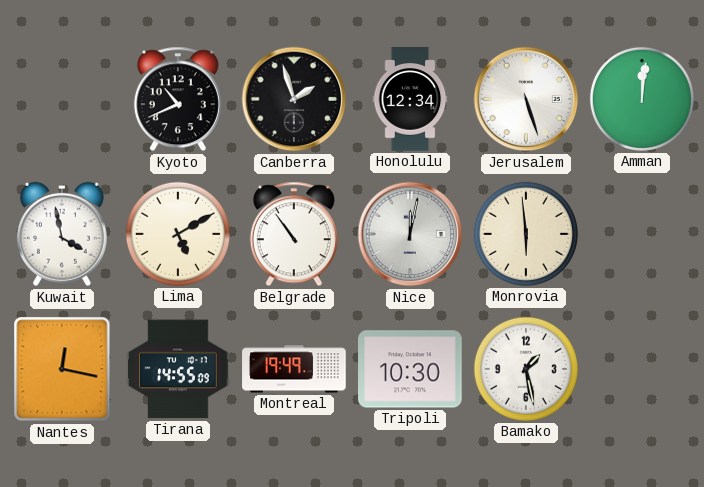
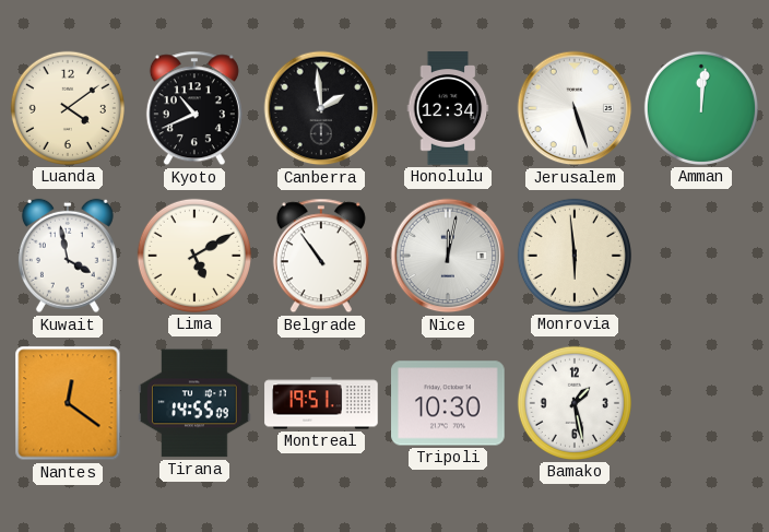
Luanda: none -> 4:09 (68, 108)
Canberra: 1:57 -> 1:59 (321, 108)
Nantes: 12:17 -> 12:21 (68, 403)
Montreal: 19:49 -> 19:51 (321, 403)
